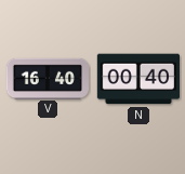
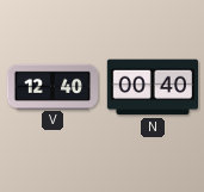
V: 16:40 -> 12:40 (51, 86)
